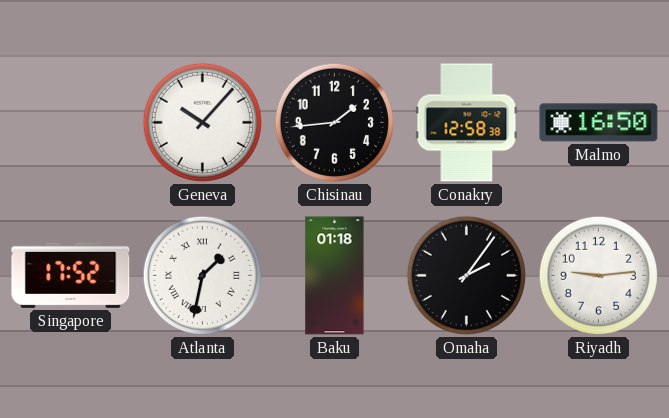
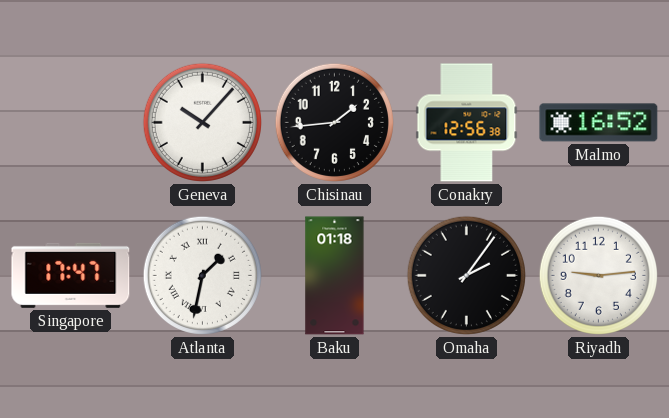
Conakry: 12:58 -> 12:56 (467, 123)
Malmo: 16:50 -> 16:52 (599, 123)
Singapore: 17:52 -> 17:47 (71, 275)
